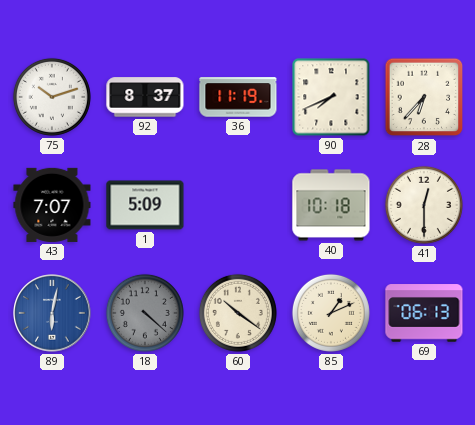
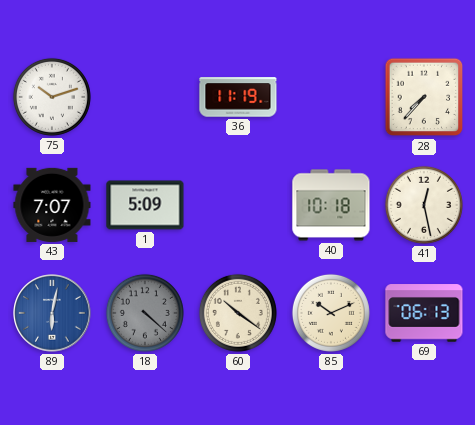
92: 8:37 -> none (145, 97)
90: 7:41 -> none (331, 97)
28: 6:37 -> 7:37 (424, 97)
41: 12:30 -> 12:28 (424, 205)
85: 1:11 -> 10:11 (331, 313)
